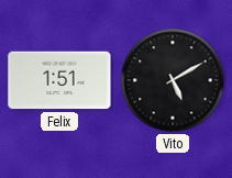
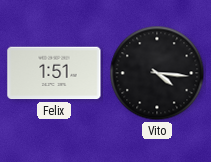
Vito: 5:10 -> 4:16 (157, 73)
